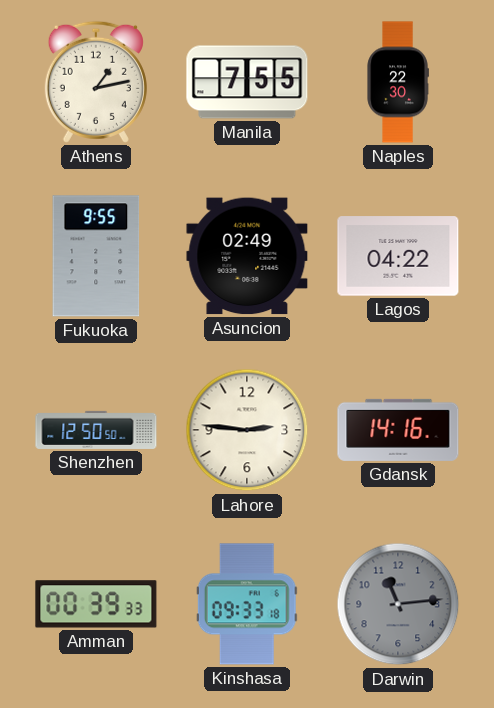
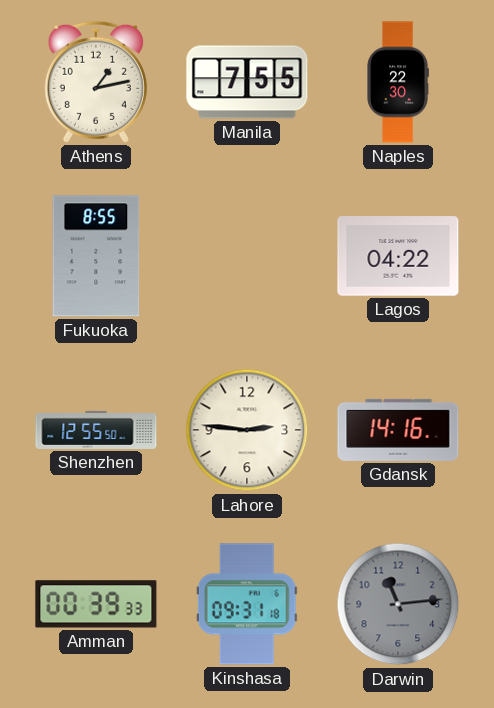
Fukuoka: 9:55 -> 8:55 (96, 256)
Asuncion: 02:49 -> none (247, 256)
Shenzhen: 12:50 -> 12:55 (96, 430)
Kinshasa: 09:33 -> 09:31 (247, 604)
